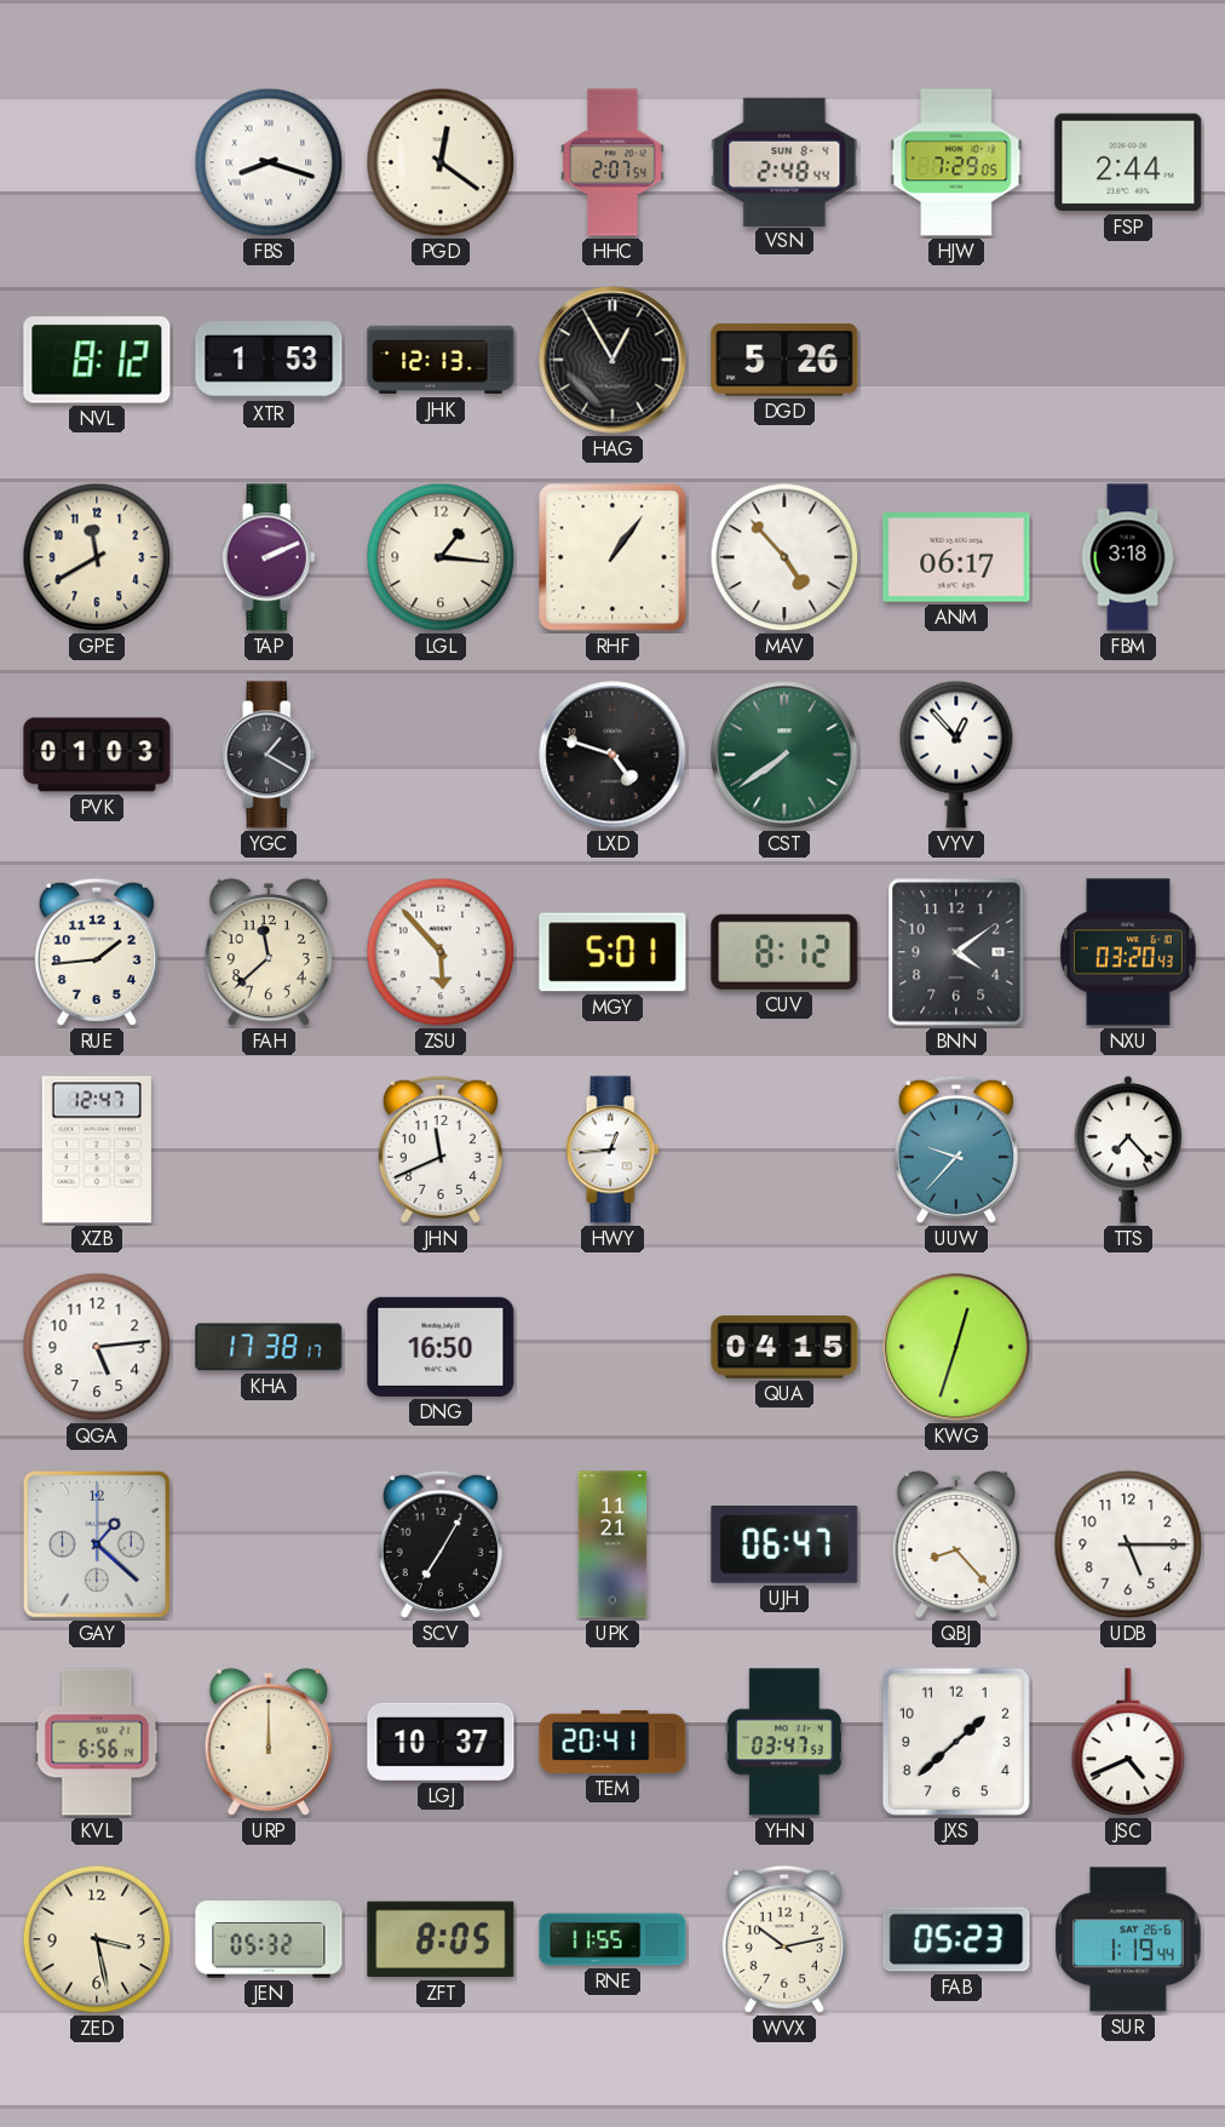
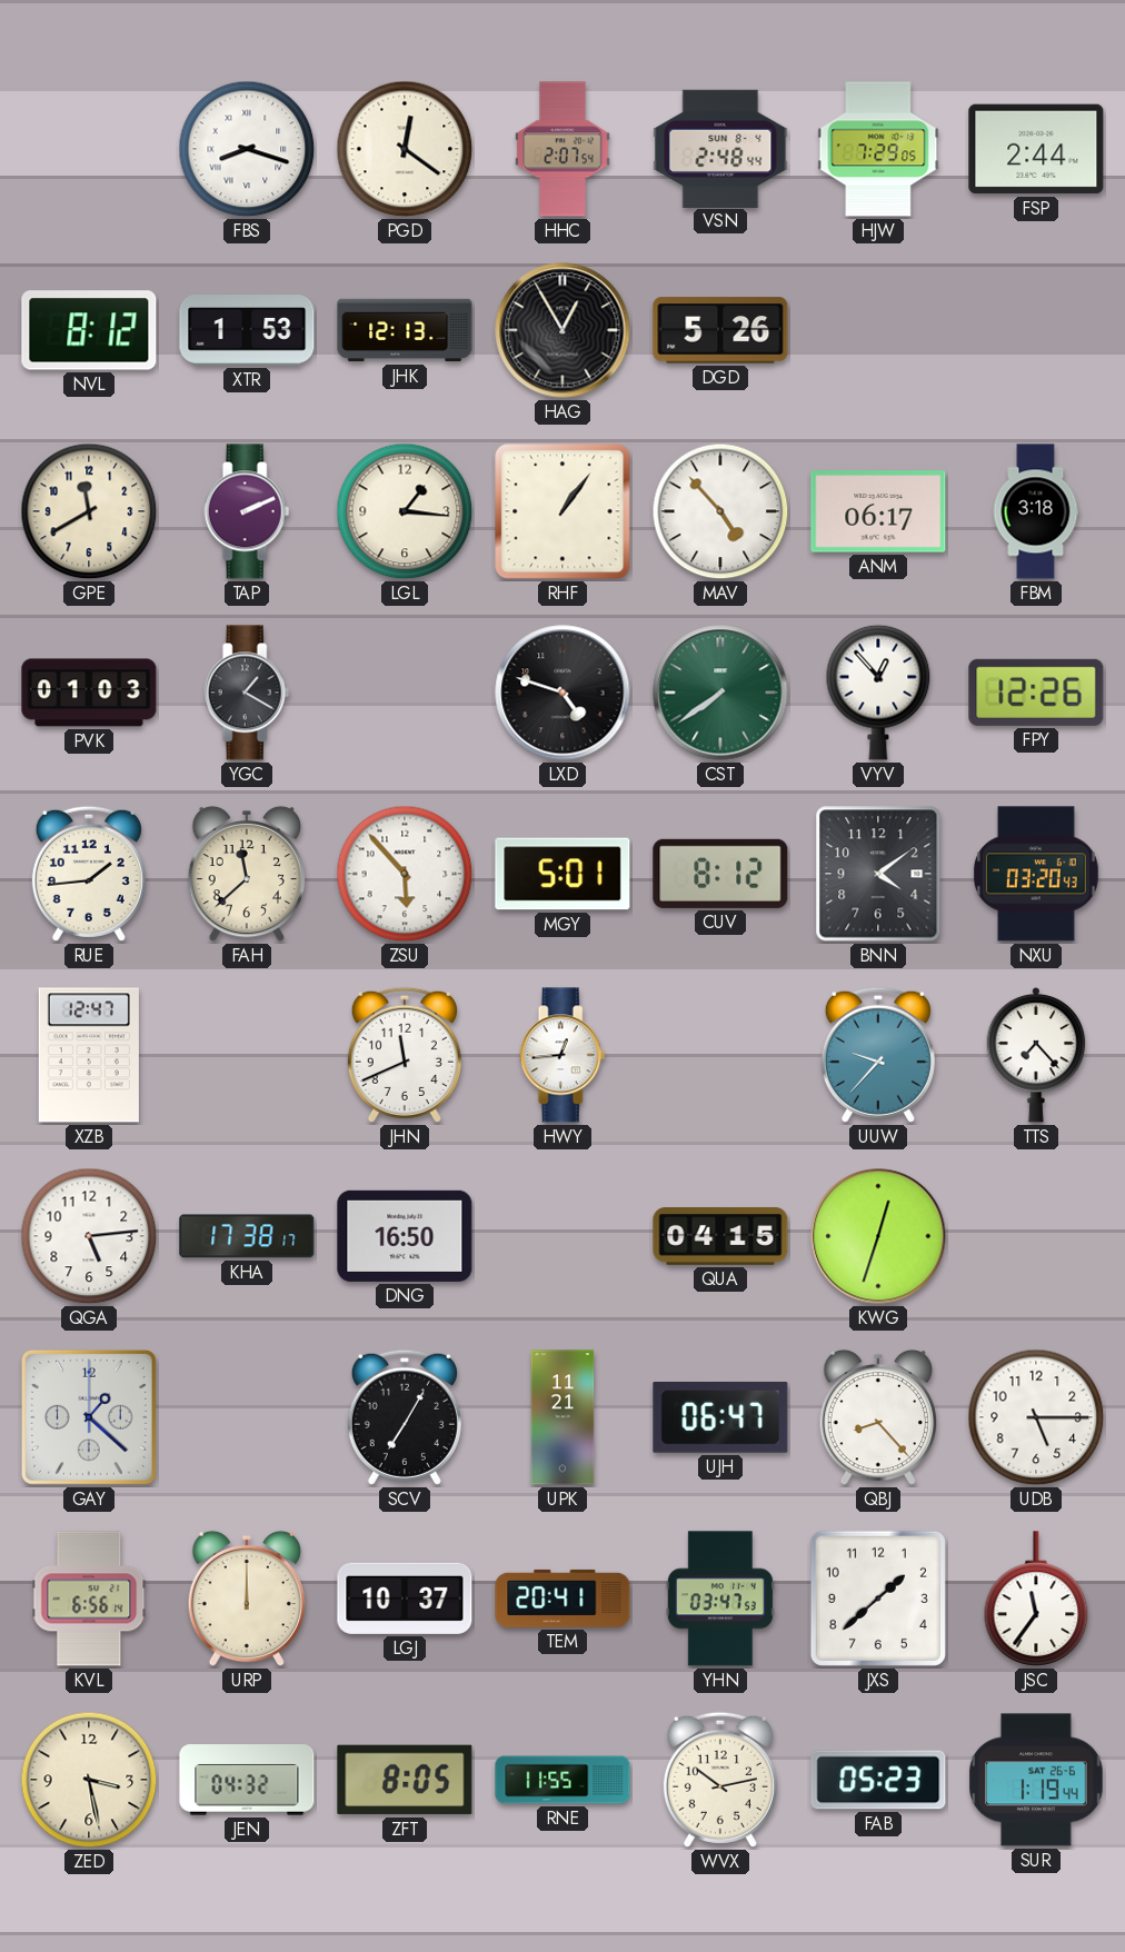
FPY: none -> 12:26 (1036, 693)
JSC: 4:41 -> 11:36 (1036, 1599)
JEN: 05:32 -> 04:32 (247, 1780)
